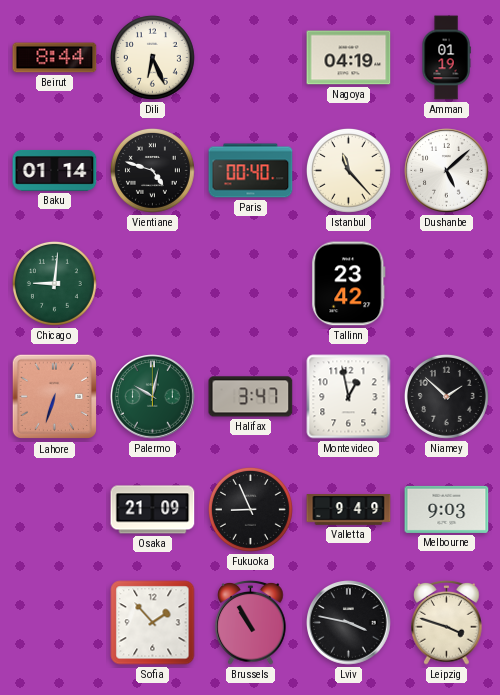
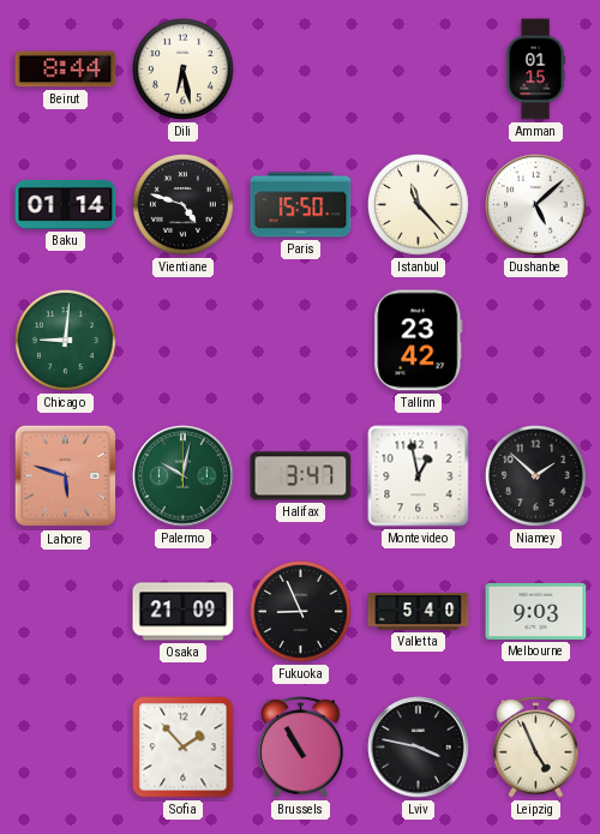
Dili: 6:26 -> 6:28 (182, 68)
Nagoya: 04:19 -> none (349, 58)
Amman: 01:19 -> 01:15 (535, 70)
Paris: 00:40 -> 15:50 (301, 205)
Lahore: 6:33 -> 5:48 (66, 476)
Valletta: 9:49 -> 5:40 (419, 612)
Leipzig: 3:48 -> 4:56 (536, 746)
